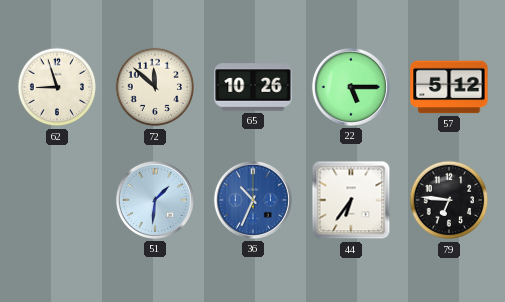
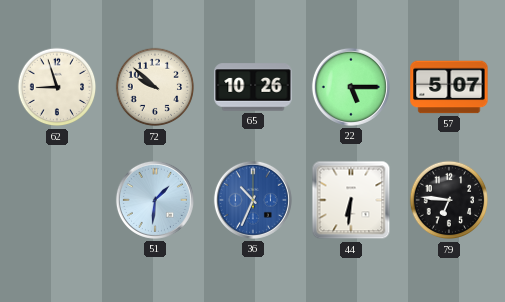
72: 11:52 -> 9:52 (155, 87)
57: 5:12 -> 5:07 (449, 87)
44: 6:36 -> 6:31 (351, 200)
